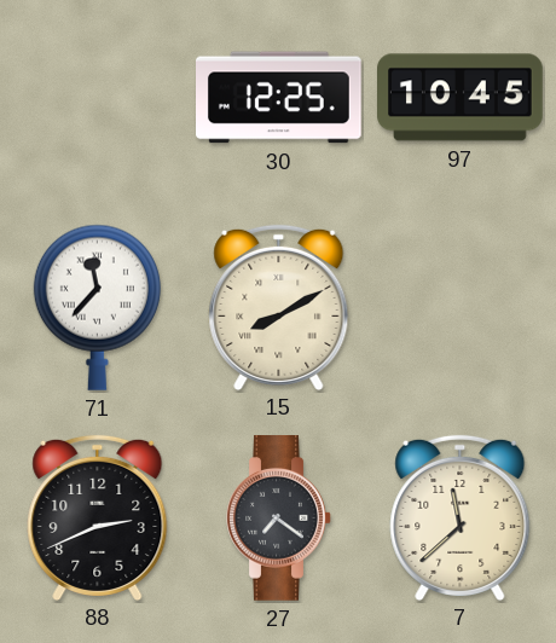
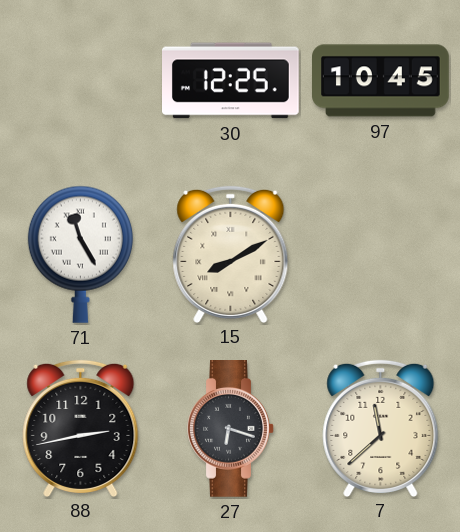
71: 11:37 -> 11:25 (80, 254)
88: 2:41 -> 2:43 (81, 428)
27: 7:21 -> 6:18 (231, 429)
